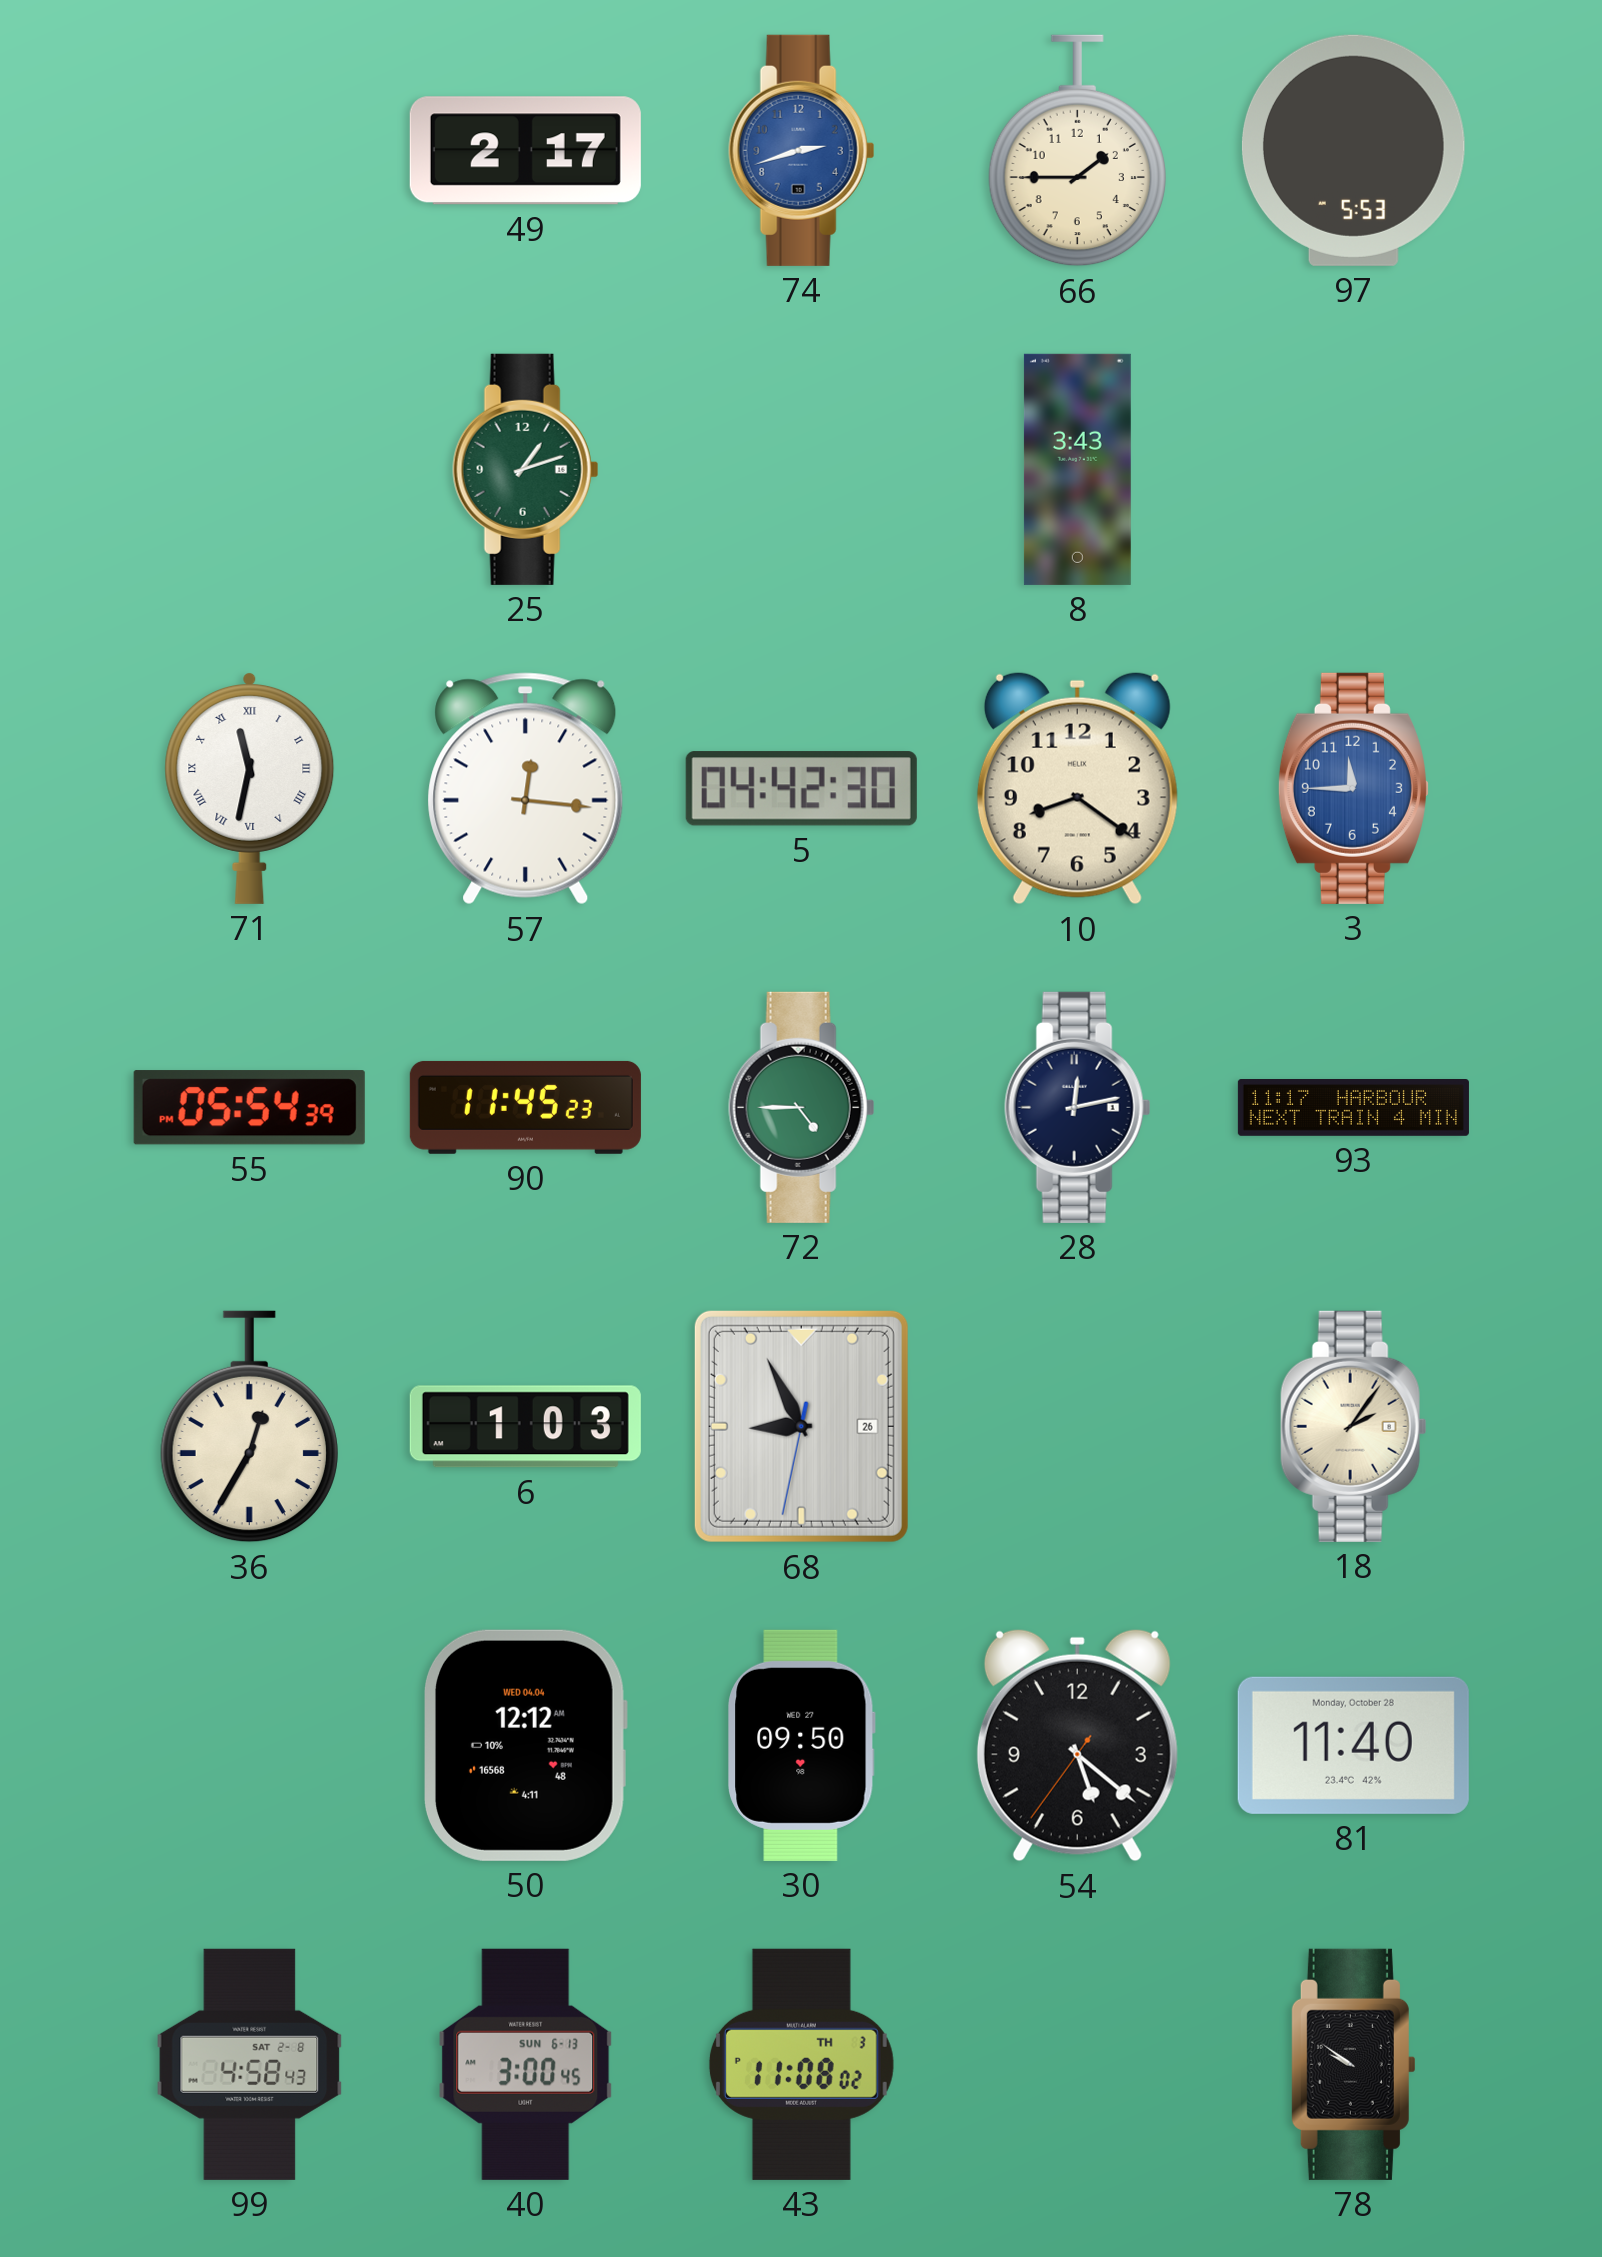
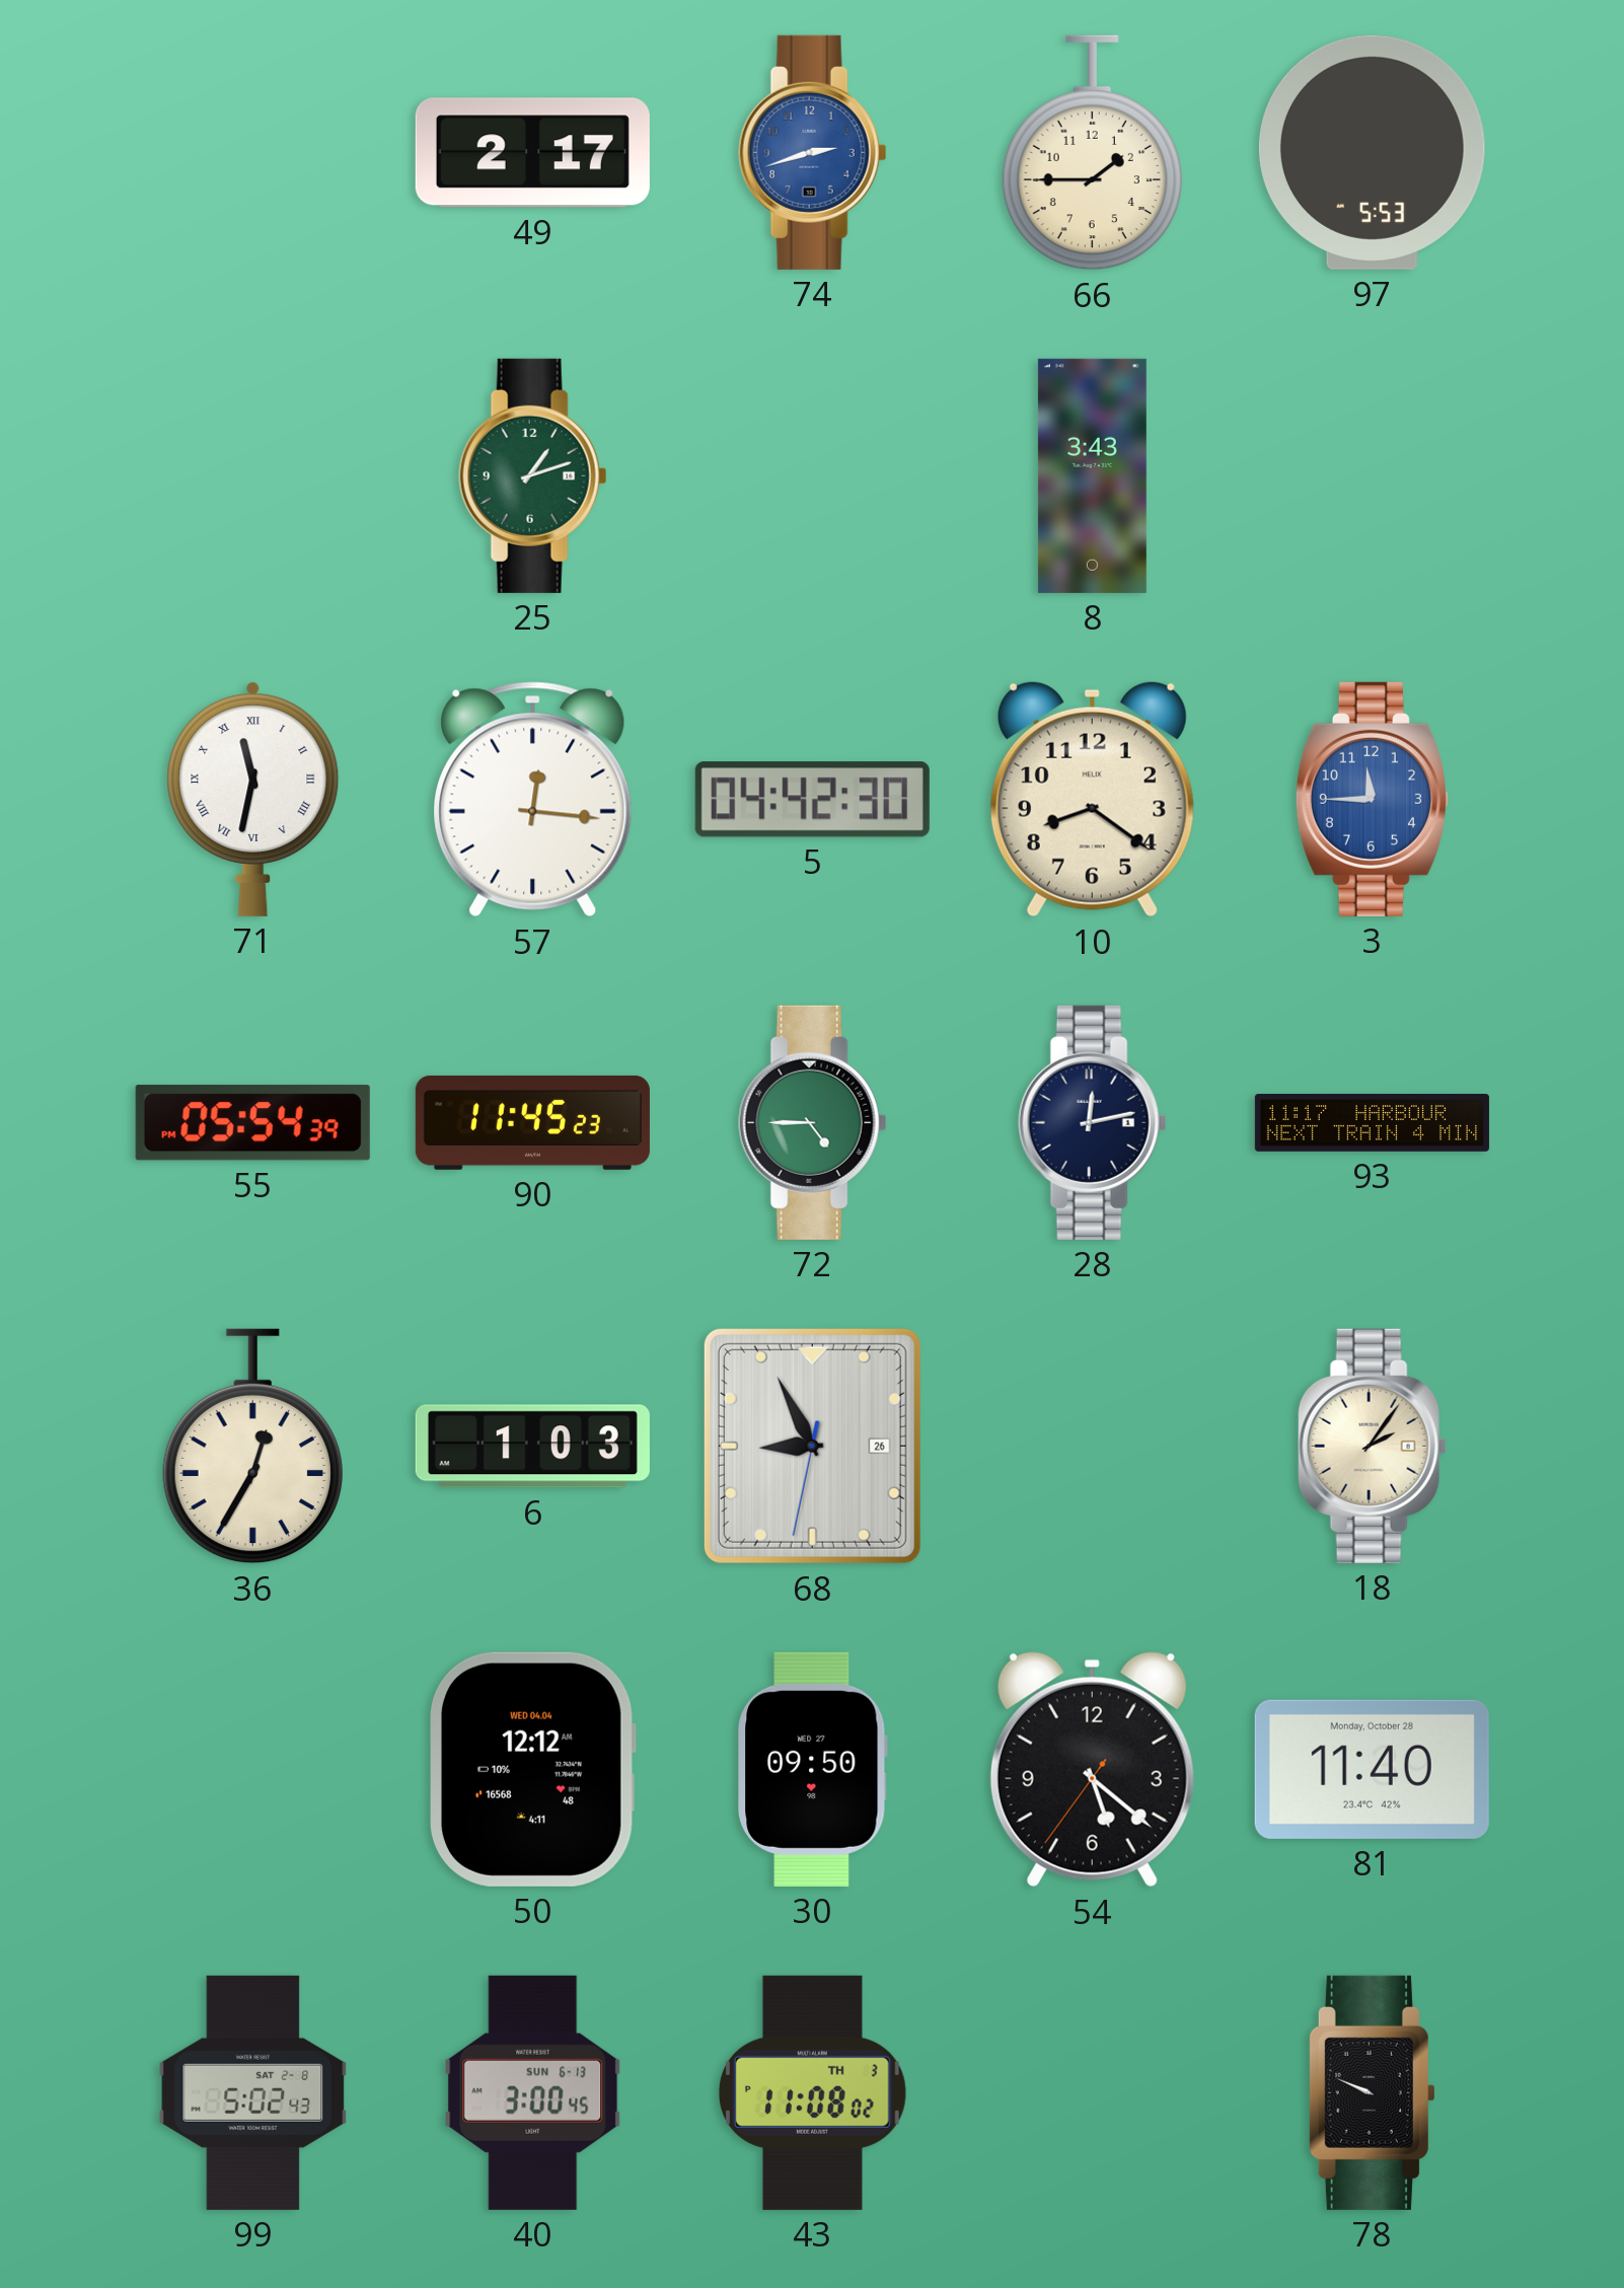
99: 4:58 -> 5:02 (253, 2092)
78: 9:51 -> 9:49 (1372, 2092)
